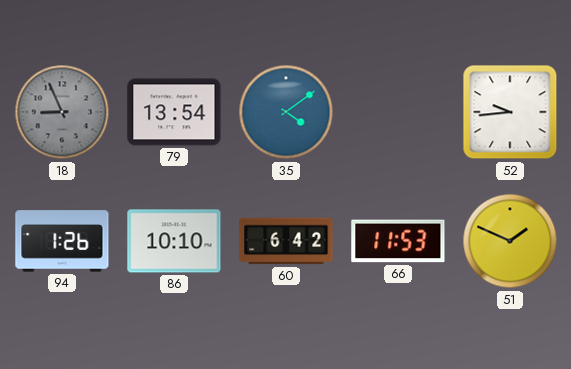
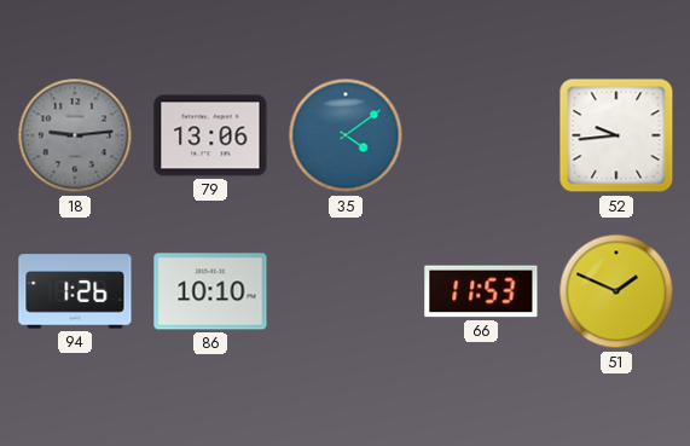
18: 8:56 -> 9:14 (75, 135)
79: 13:54 -> 13:06 (210, 135)
60: 6:42 -> none (286, 241)
